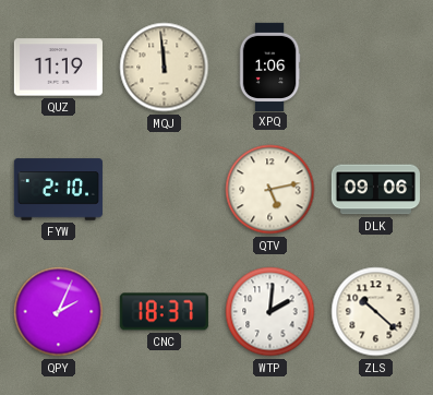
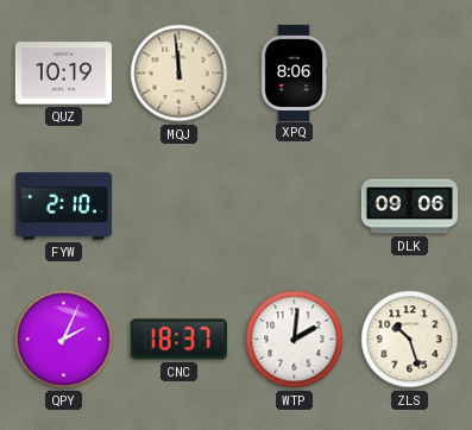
QUZ: 11:19 -> 10:19 (63, 74)
XPQ: 1:06 -> 8:06 (294, 72)
QTV: 5:13 -> none (270, 190)
ZLS: 10:22 -> 10:27 (410, 340)
